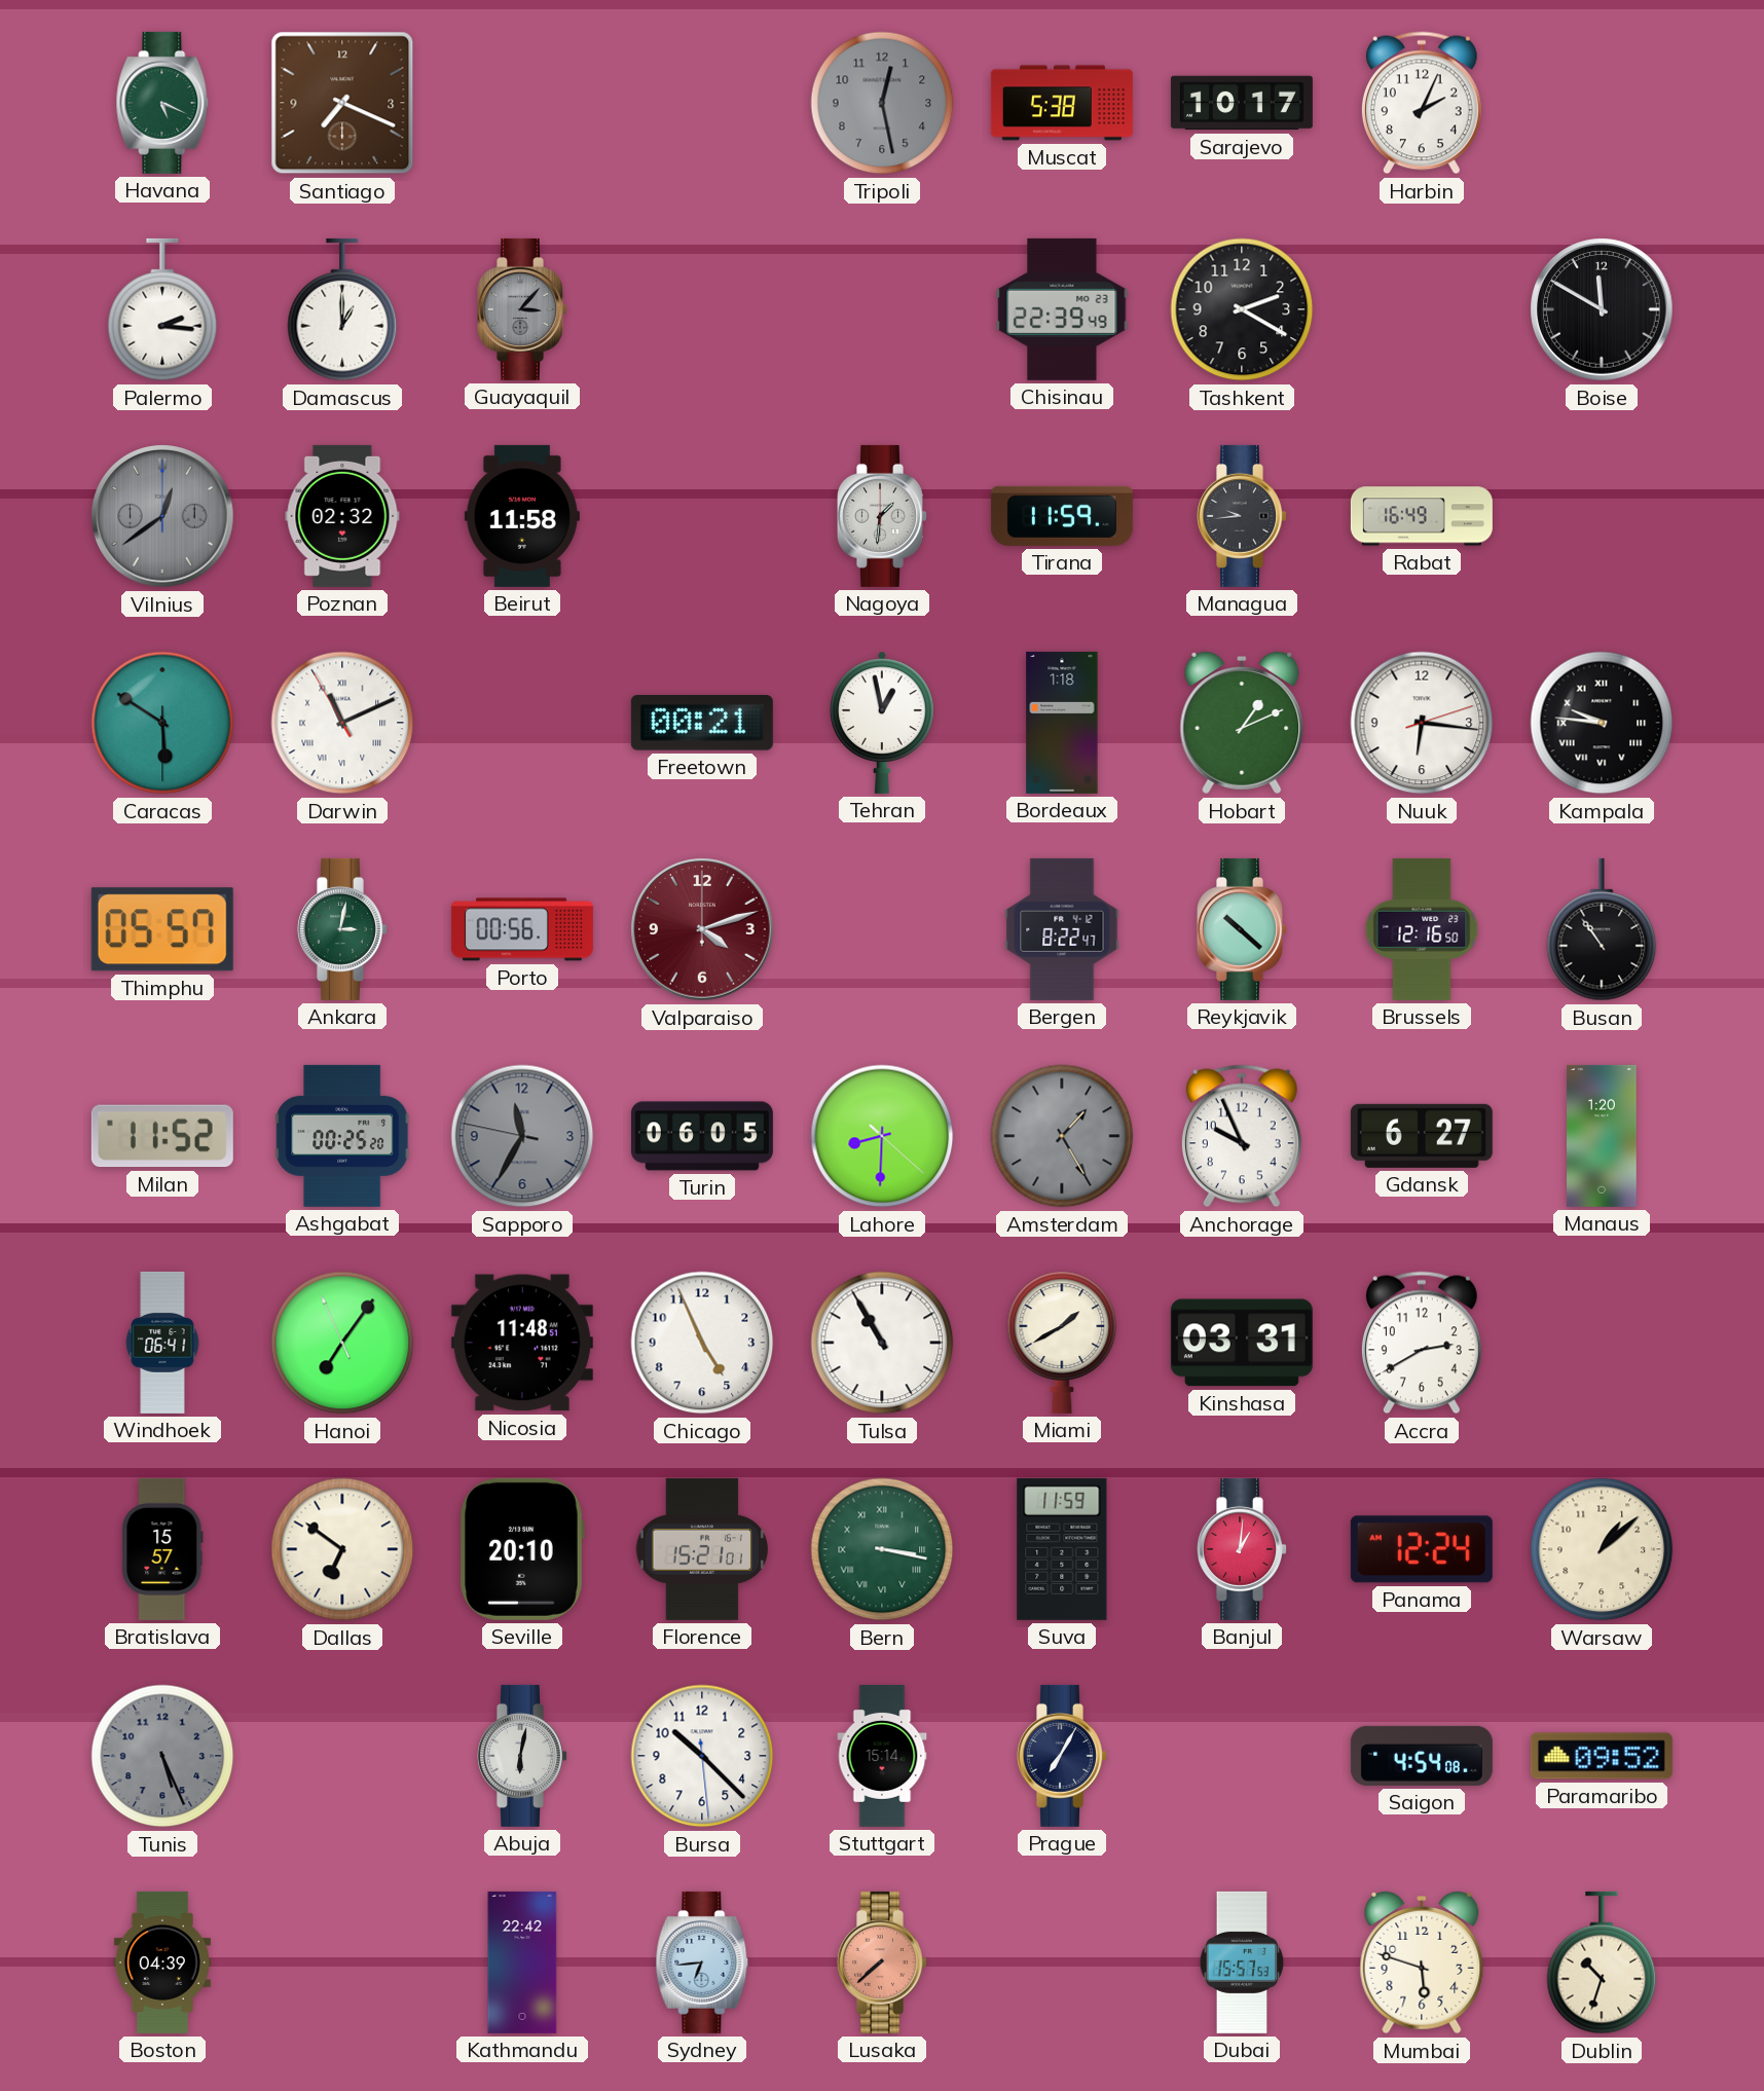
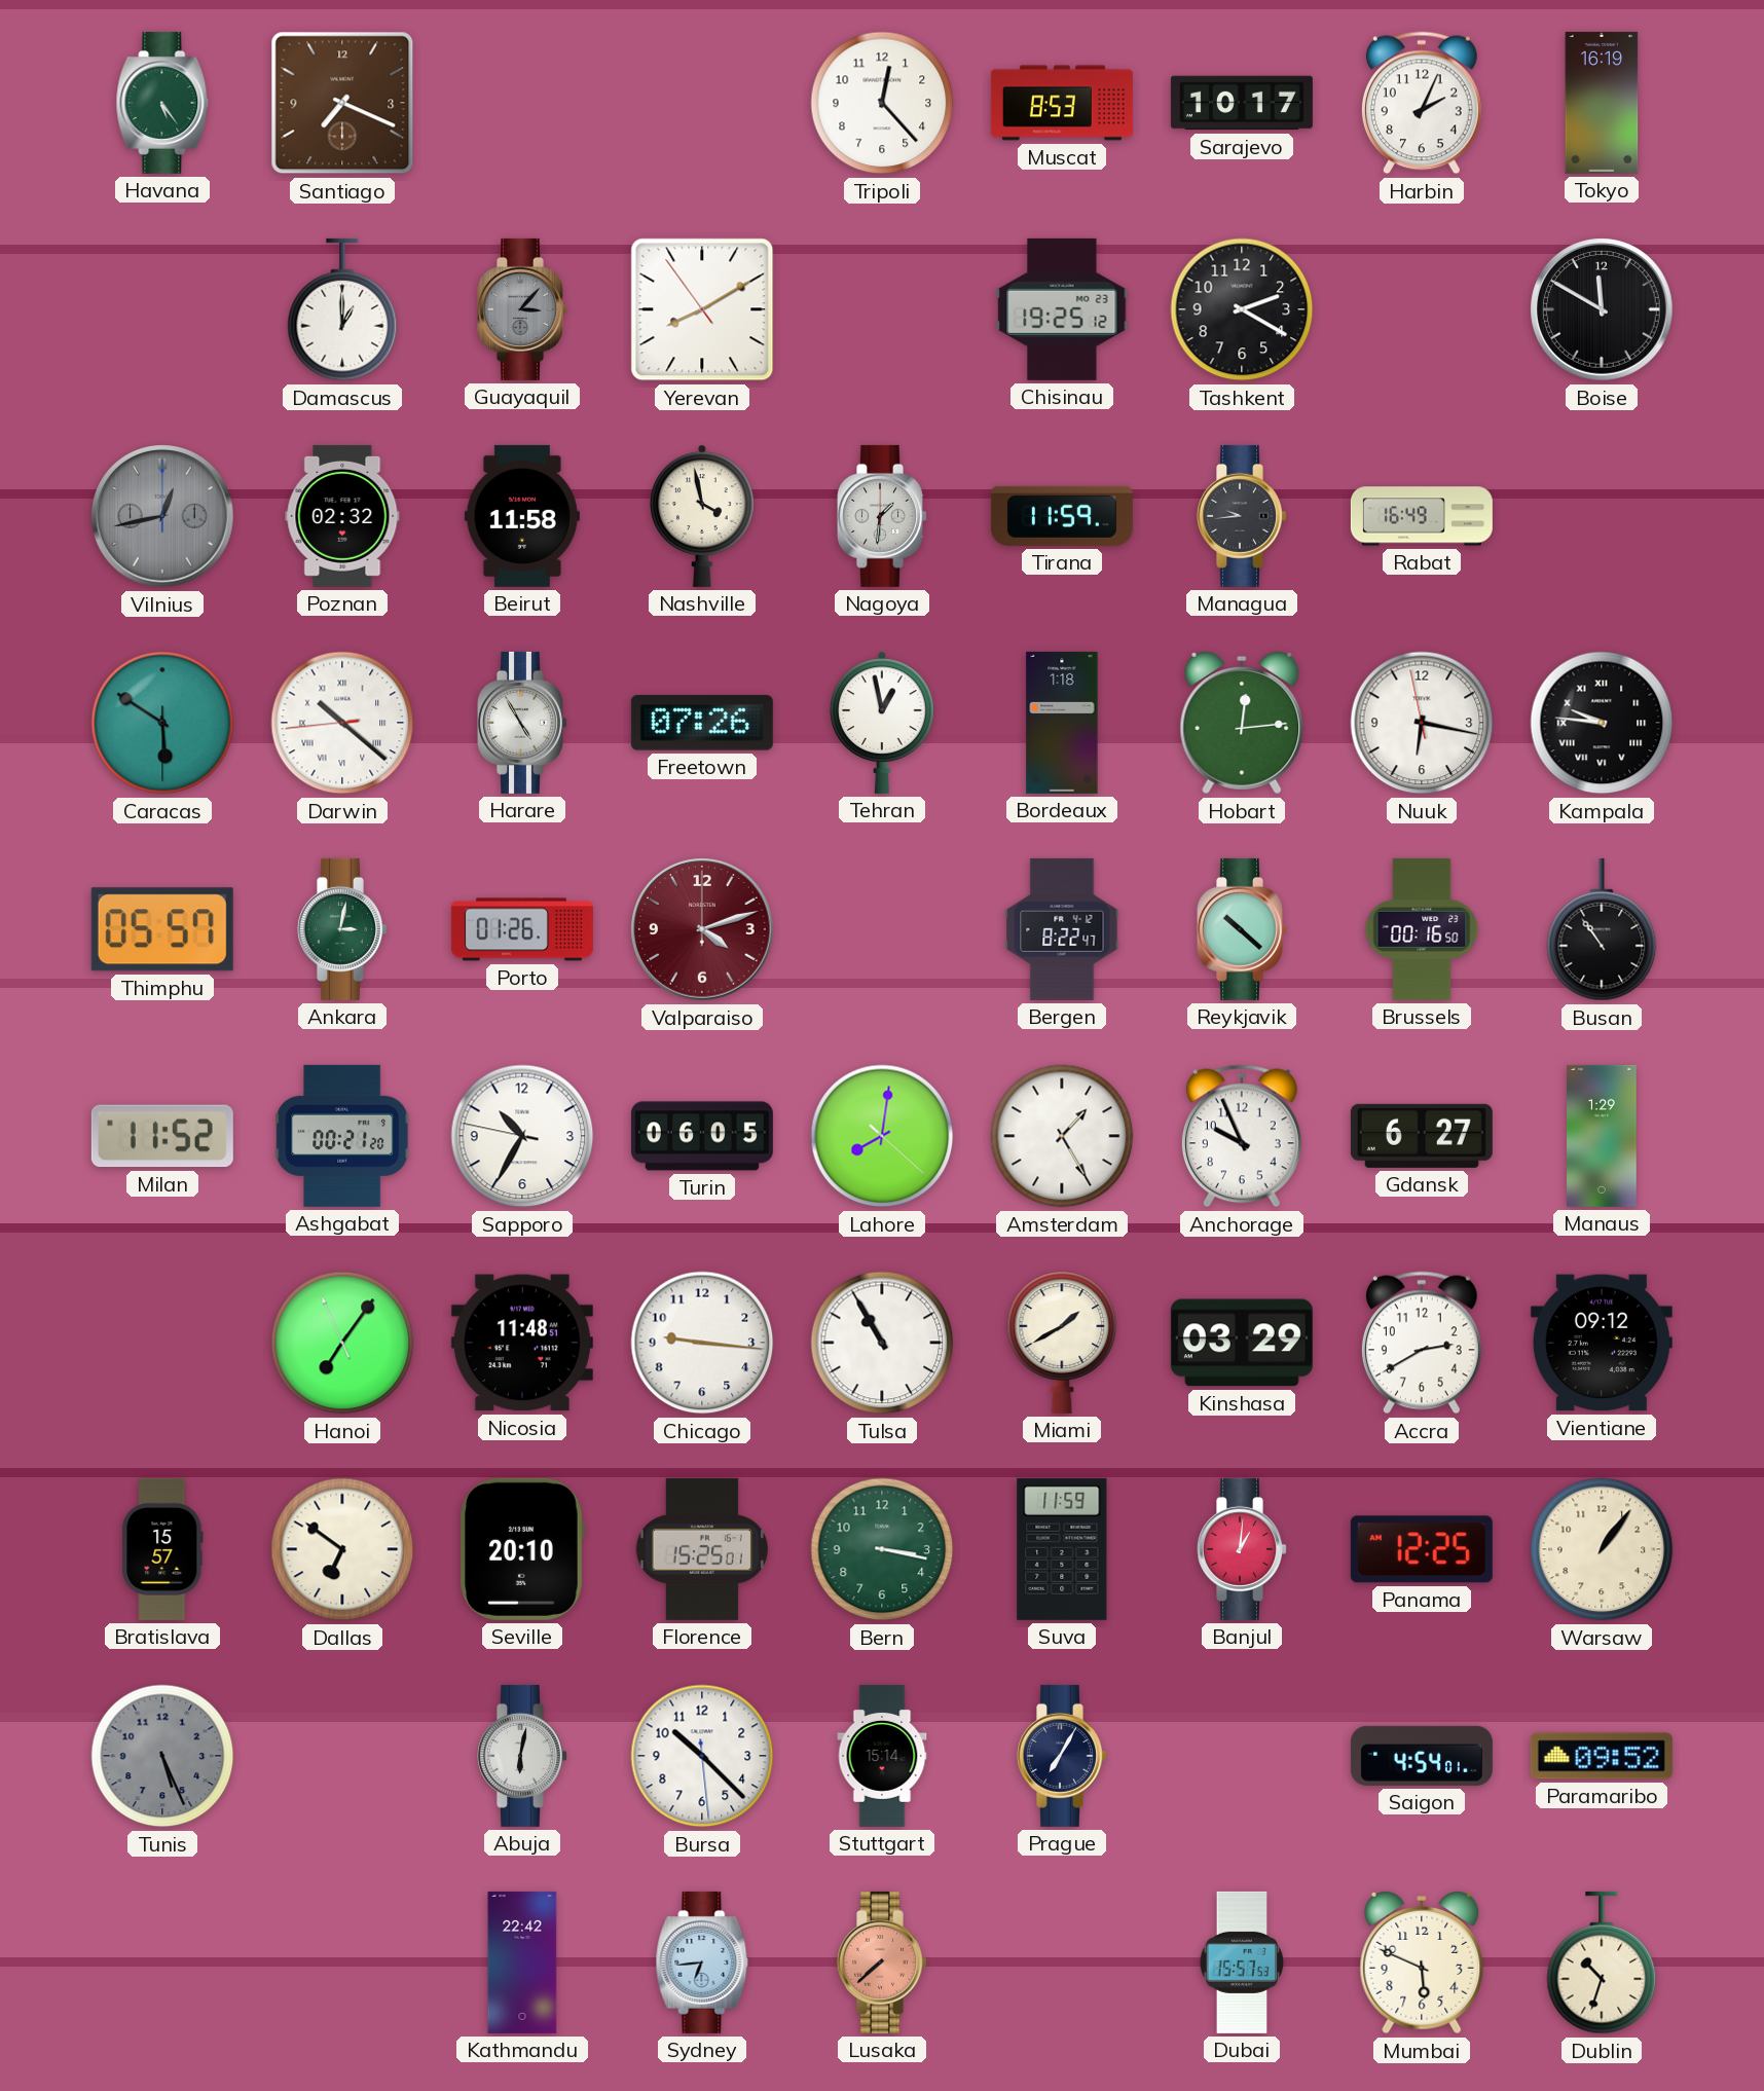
Havana: 5:19 -> 5:24 (162, 103)
Tripoli: 12:28 -> 12:23 (882, 103)
Tripoli dial: grey -> white (882, 103)
Muscat: 5:38 -> 8:53 (1062, 103)
Tokyo: none -> 16:19 (1602, 103)
Palermo: 2:16 -> none (162, 309)
Yerevan: none -> 8:09 (702, 309)
Chisinau: 22:39 -> 19:25 (1062, 309)
Vilnius: 12:39 -> 12:43 (162, 516)
Nashville: none -> 3:58 (702, 516)
Darwin: 11:10 -> 10:21 (342, 723)
Harare: none -> 4:55 (523, 723)
Freetown: 00:21 -> 07:26 (702, 723)
Hobart: 1:11 -> 12:14 (1242, 724)
Nuuk: 6:16:12 -> 6:16:58 (1422, 723)
Porto: 00:56 -> 01:26 (522, 929)
Brussels: 12:16 -> 00:16 (1422, 929)
Ashgabat: 00:25 -> 00:21 (343, 1136)
Sapporo: 11:34 -> 10:34 (522, 1136)
Sapporo dial: grey -> white (522, 1136)
Lahore: 8:30 -> 8:01 (882, 1136)
Amsterdam dial: grey -> white (1062, 1136)
Manaus: 1:20 -> 1:29 (1602, 1136)
Windhoek: 06:41 -> none (162, 1343)
Chicago: 4:56 -> 9:16 (702, 1343)
Kinshasa: 03:31 -> 03:29 (1242, 1343)
Vientiane: none -> 09:12 (1602, 1343)
Florence: 15:21 -> 15:25 (702, 1549)
Bern numerals: Roman -> Arabic (882, 1549)
Panama: 12:24 -> 12:25 (1422, 1549)
Warsaw: 1:08 -> 1:06 (1602, 1549)
Saigon: 4:54:08 -> 4:54:01 (1422, 1756)
Boston: 04:39 -> none (162, 1962)
Mumbai: 5:48 -> 5:49 (1422, 1964)
